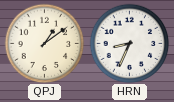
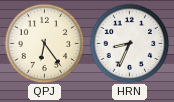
QPJ: 1:09 -> 6:24 (44, 43)
